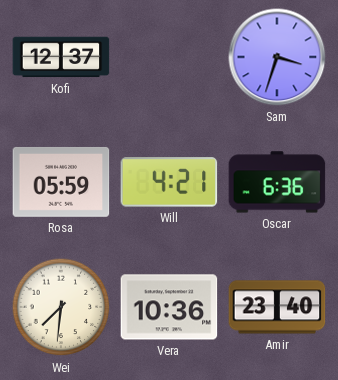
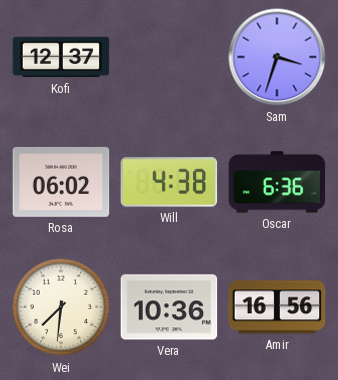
Rosa: 05:59 -> 06:02 (61, 182)
Will: 4:21 -> 4:38 (169, 182)
Amir: 23:40 -> 16:56 (277, 307)
